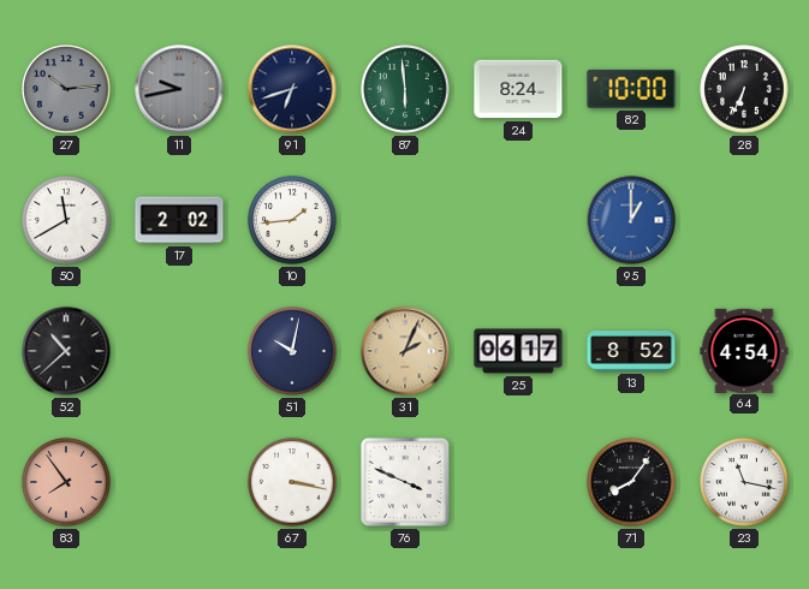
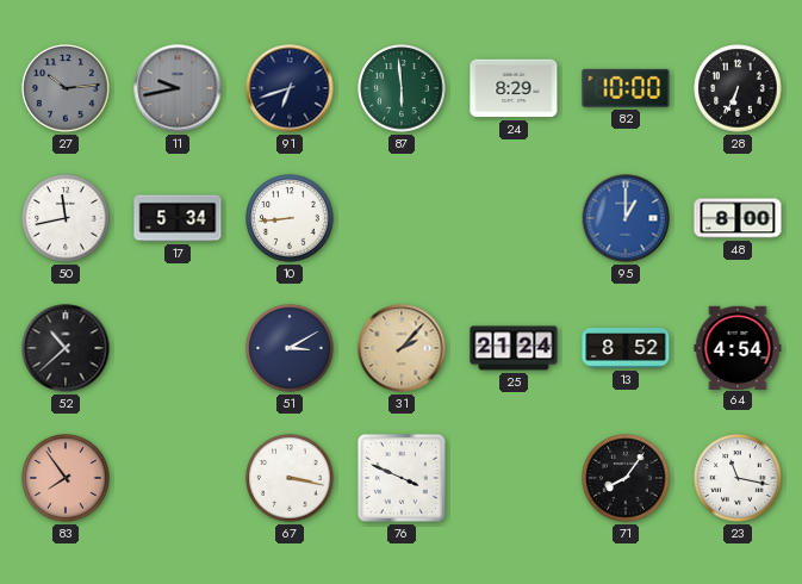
24: 8:24 -> 8:29 (514, 88)
50: 11:40 -> 11:43 (66, 218)
17: 2:02 -> 5:34 (178, 218)
10: 1:44 -> 8:44 (290, 218)
48: none -> 8:00 (738, 218)
51: 10:02 -> 3:10 (290, 348)
31: 2:04 -> 2:07 (402, 348)
25: 06:17 -> 21:24 (514, 348)
